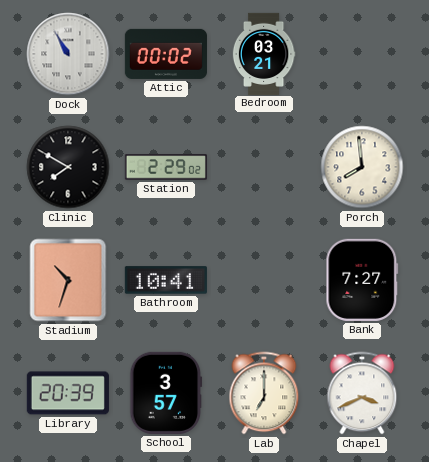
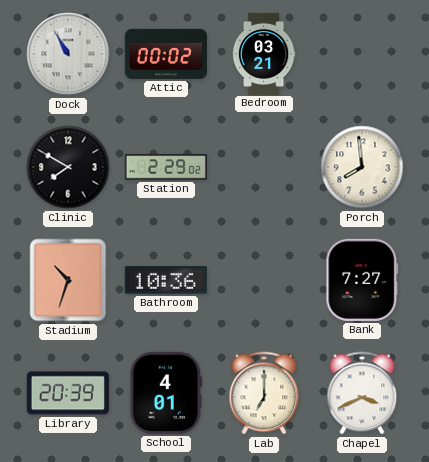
Bathroom: 10:41 -> 10:36 (166, 280)
School: 3:57 -> 4:01 (166, 393)
